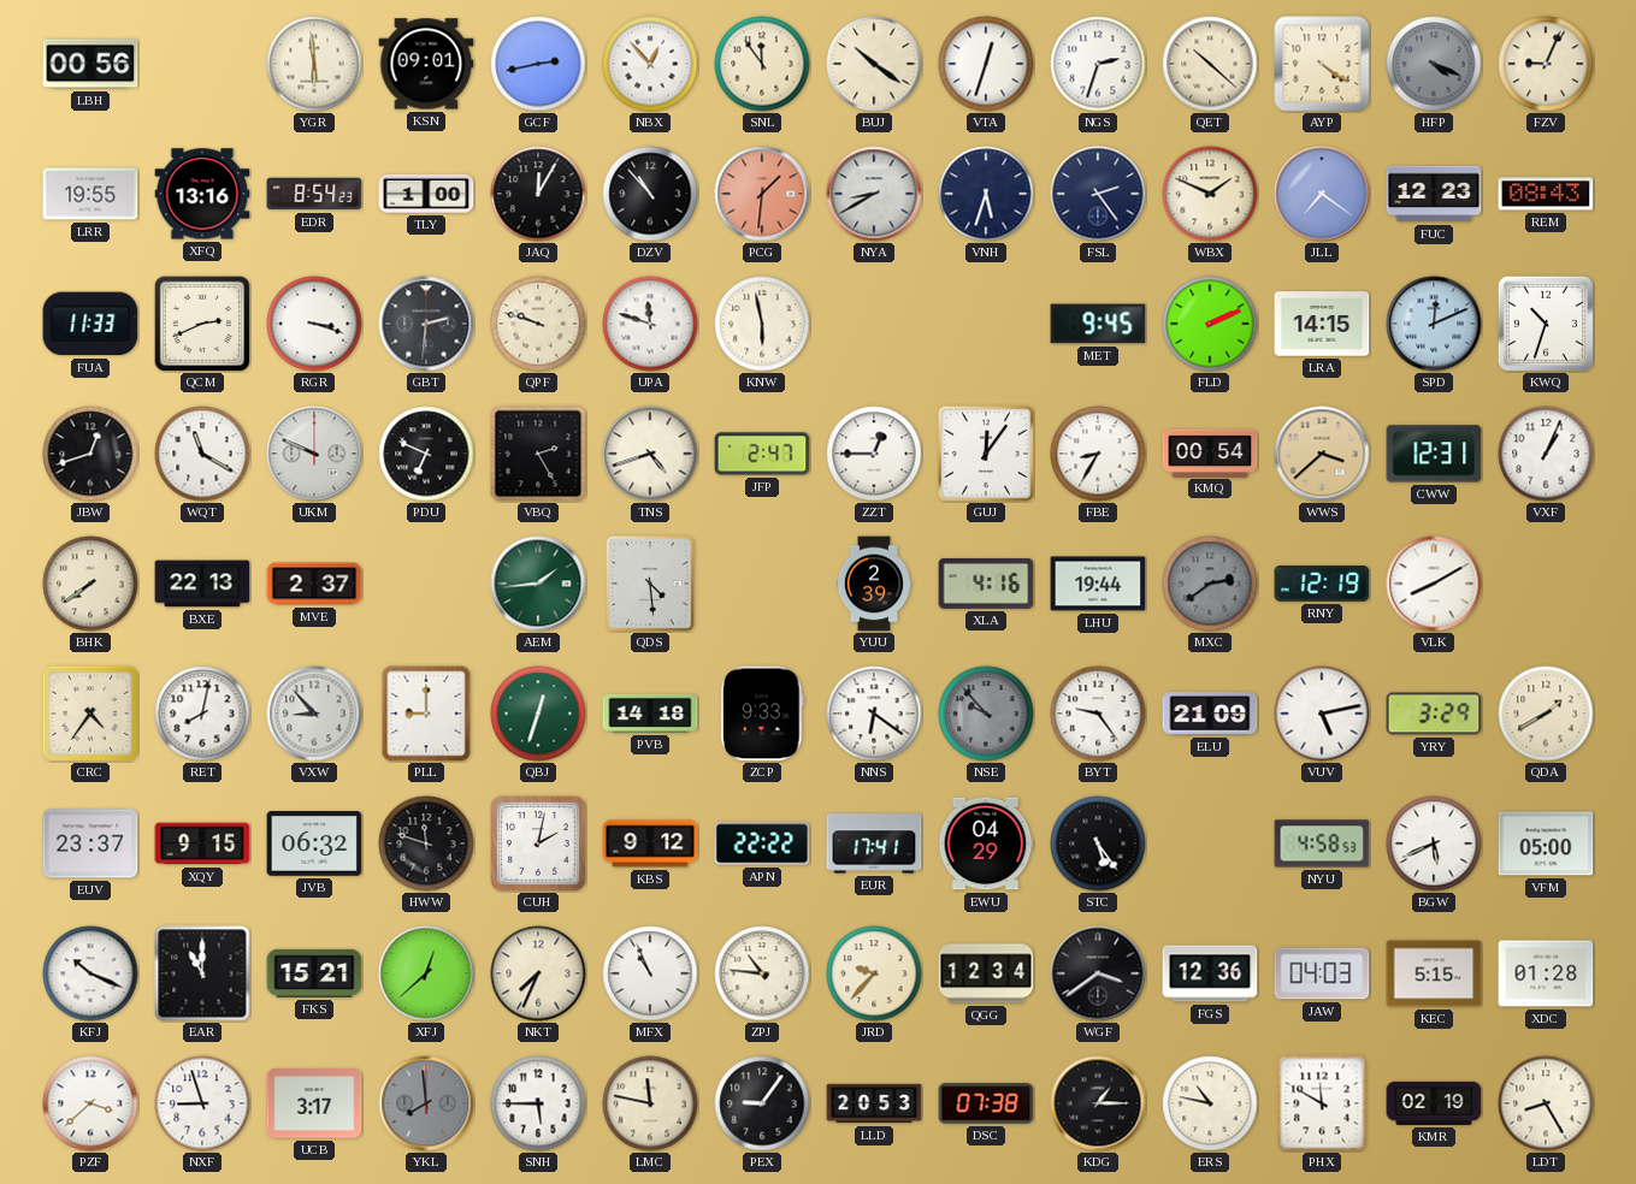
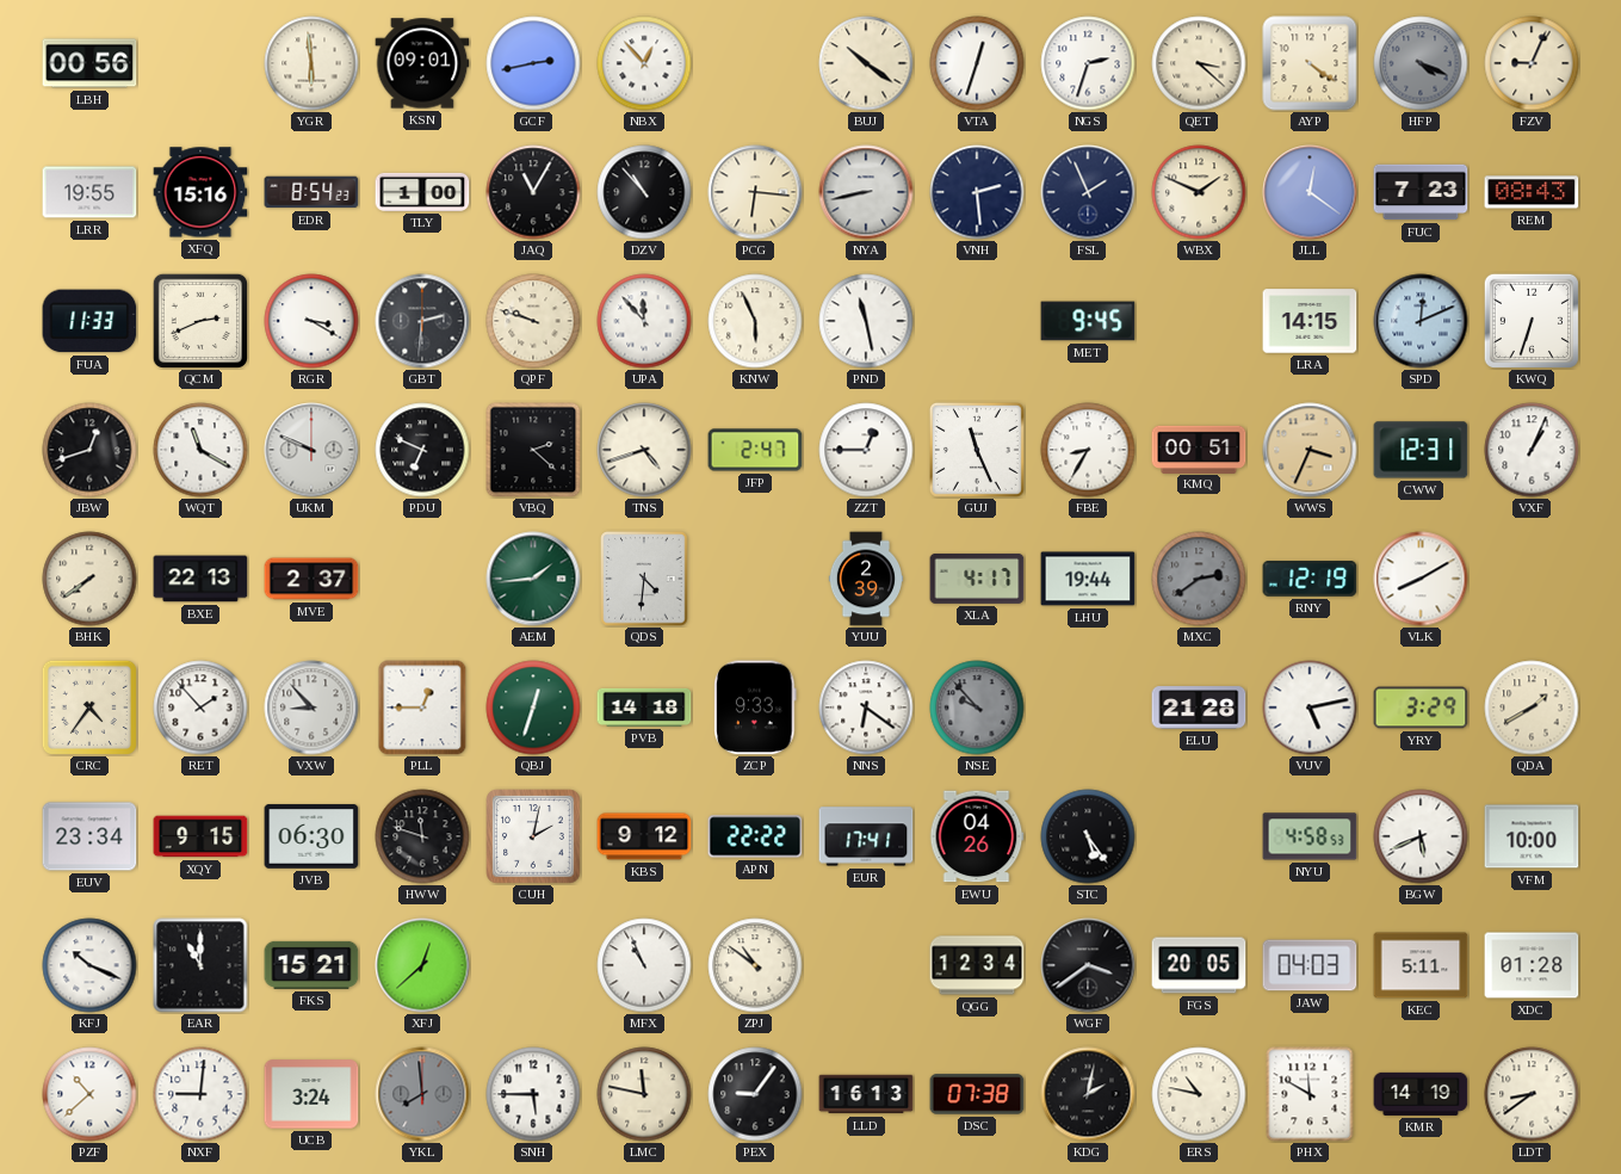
SNL: 11:54 -> none (762, 64)
QET: 10:22 -> 3:22 (1199, 63)
XFQ: 13:16 -> 15:16 (200, 192)
JAQ: 12:05 -> 11:05 (533, 192)
PCG: 1:31 -> 6:16 (755, 192)
PCG dial: salmon -> cream (755, 192)
NYA: 8:40 -> 8:43 (866, 192)
VNH: 5:33 -> 2:29 (977, 192)
FSL: 2:24 -> 1:56 (1088, 192)
JLL: 7:21 -> 12:21 (1310, 192)
FUC: 12:23 -> 7:23 (1421, 192)
RGR: 3:18 -> 3:20 (311, 321)
UPA: 11:48 -> 11:53 (644, 321)
KNW: 5:58 -> 5:56 (755, 321)
PND: none -> 11:28 (866, 321)
FLD: 2:11 -> none (1210, 324)
KWQ: 10:33 -> 6:33 (1532, 321)
VBQ: 2:25 -> 2:22 (533, 450)
GUJ: 12:06 -> 11:26 (977, 450)
KMQ: 00:54 -> 00:51 (1199, 449)
WWS: 3:38 -> 3:34 (1310, 450)
QDS: 4:29 -> 4:31 (644, 579)
XLA: 4:16 -> 4:17 (977, 579)
RET: 8:02 -> 1:53 (200, 708)
PLL: 9:00 -> 12:45 (422, 708)
BYT: 9:24 -> none (1098, 714)
ELU: 21:09 -> 21:28 (1199, 708)
EUV: 23:37 -> 23:34 (89, 836)
JVB: 06:32 -> 06:30 (311, 836)
EWU: 04:29 -> 04:26 (977, 836)
VFM: 05:00 -> 10:00 (1532, 836)
NKT: 7:34 -> none (538, 973)
ZPJ: 10:46 -> 10:51 (755, 965)
JRD: 9:37 -> none (874, 973)
FGS: 12:36 -> 20:05 (1199, 965)
KEC: 5:15 -> 5:11 (1421, 965)
PZF: 3:38 -> 10:38 (89, 1094)
NXF: 8:57 -> 9:01 (200, 1094)
UCB: 3:17 -> 3:24 (311, 1094)
LLD: 20:53 -> 16:13 (866, 1094)
KDG: 1:15 -> 2:02 (1088, 1094)
KMR: 02:19 -> 14:19 (1421, 1094)
LDT: 8:25 -> 8:39 (1532, 1094)
